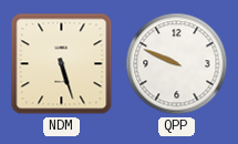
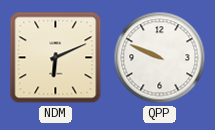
NDM: 5:27 -> 6:11 (56, 58)
